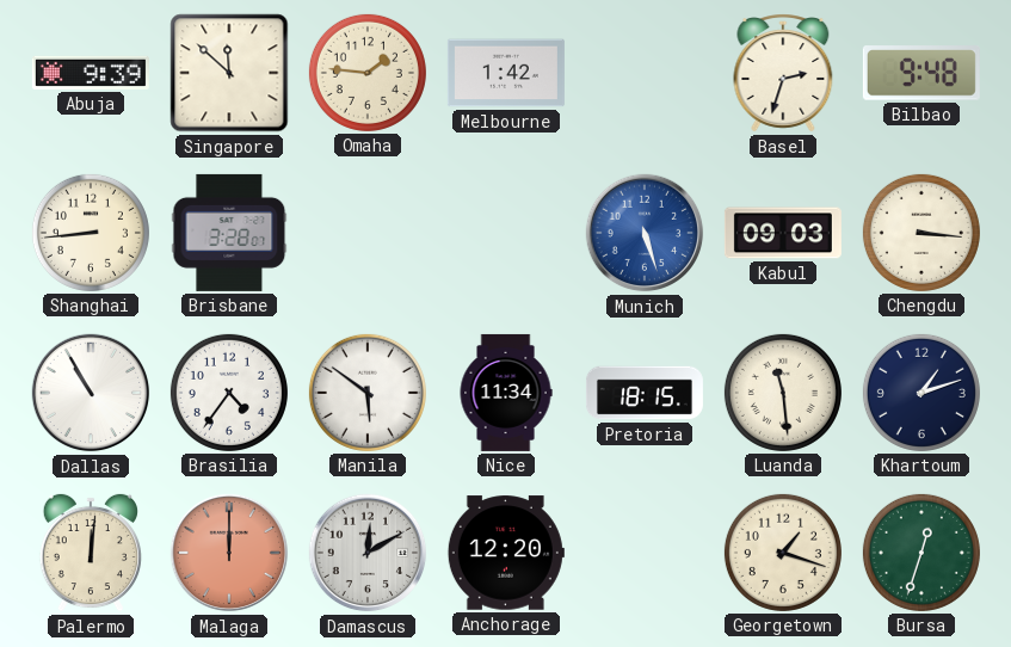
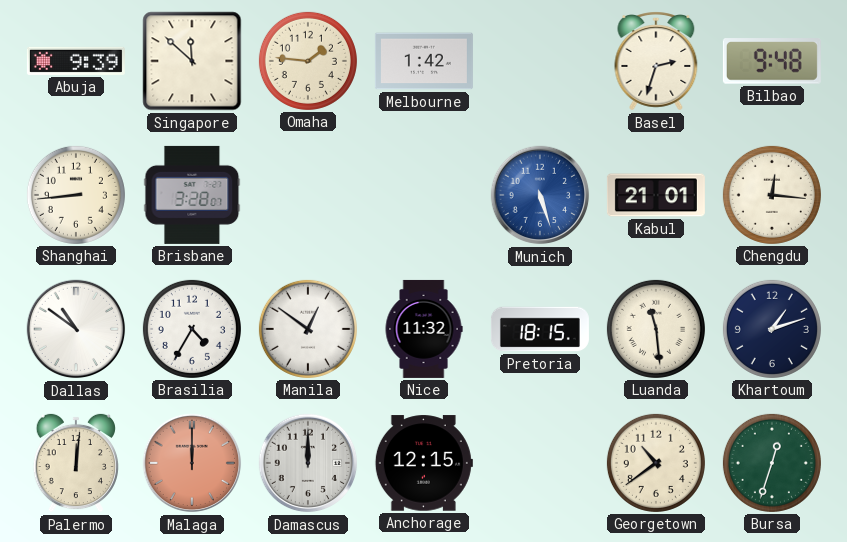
Kabul: 09:03 -> 21:01 (656, 195)
Chengdu: 3:16 -> 12:16 (772, 195)
Dallas: 10:55 -> 10:51 (76, 329)
Brasilia: 4:36 -> 4:35 (192, 329)
Manila: 5:51 -> 12:51 (308, 329)
Nice: 11:34 -> 11:32 (424, 329)
Damascus: 12:10 -> 12:00 (308, 463)
Anchorage: 12:20 -> 12:15 (424, 463)
Georgetown: 1:18 -> 10:39 (656, 463)
